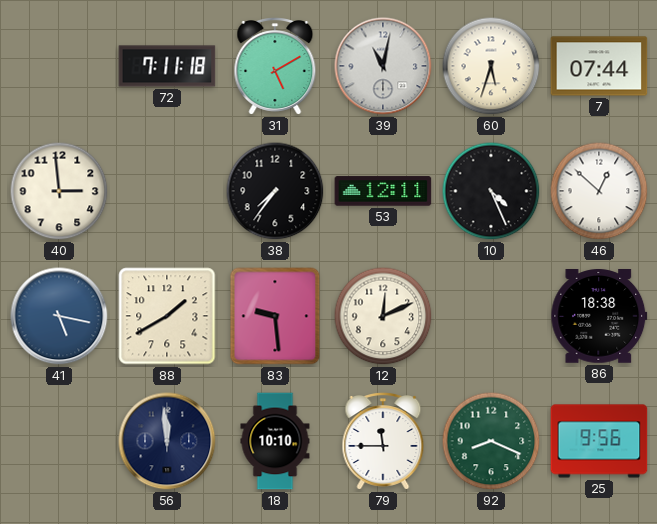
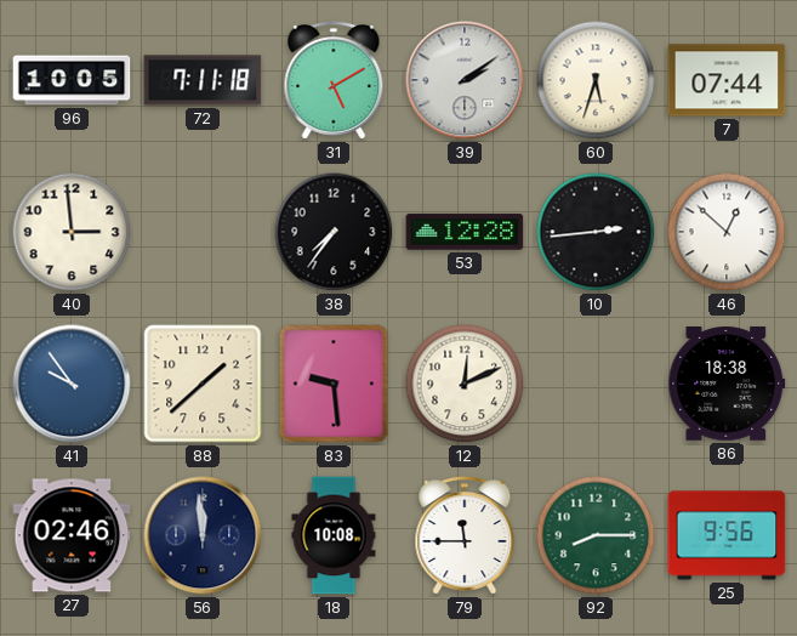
96: none -> 10:05 (72, 80)
39: 11:02 -> 2:09 (465, 80)
53: 12:11 -> 12:28 (465, 232)
10: 4:26 -> 2:44 (596, 232)
41: 5:17 -> 9:54 (72, 384)
88: 1:40 -> 1:38 (203, 384)
27: none -> 02:46 (72, 535)
18: 10:10 -> 10:08 (334, 535)
92: 8:19 -> 8:15 (596, 535)
